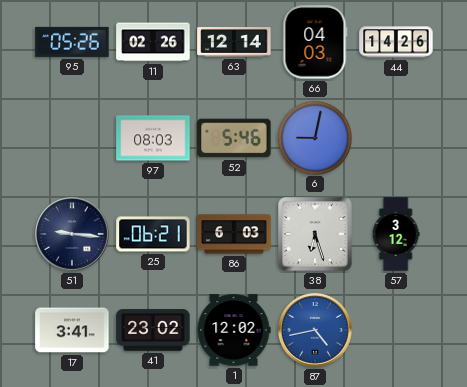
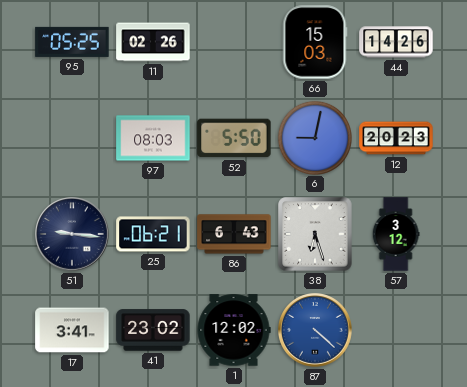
95: 05:26 -> 05:25 (72, 42)
63: 12:14 -> none (234, 42)
66: 04:03 -> 15:03 (315, 42)
52: 5:46 -> 5:50 (234, 138)
12: none -> 20:23 (396, 138)
86: 6:03 -> 6:43 (234, 234)
87: 4:43 -> 4:22 (315, 330)
